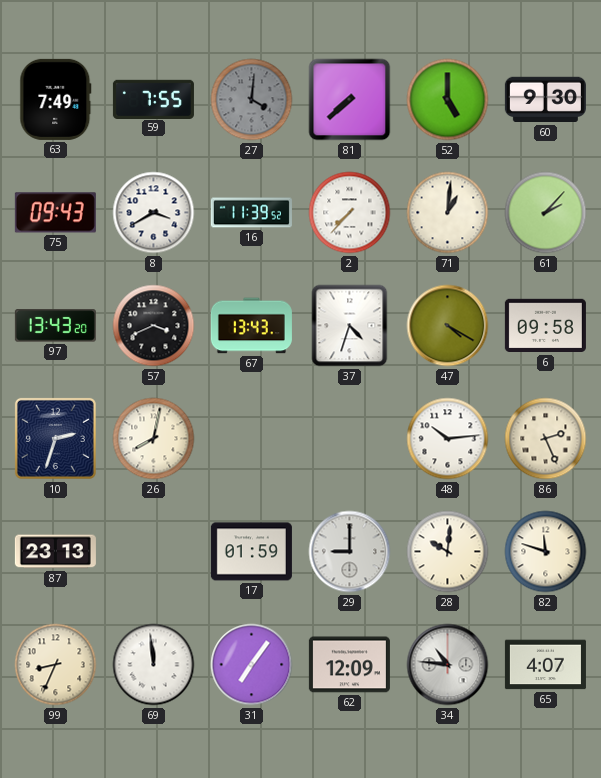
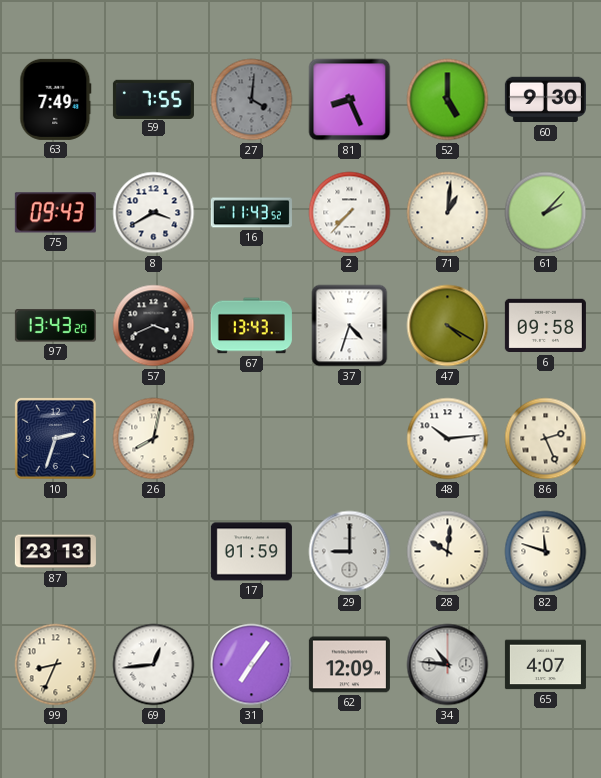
81: 7:38 -> 8:26 (350, 100)
16: 11:39 -> 11:43 (251, 213)
69: 11:59 -> 12:44 (154, 665)
